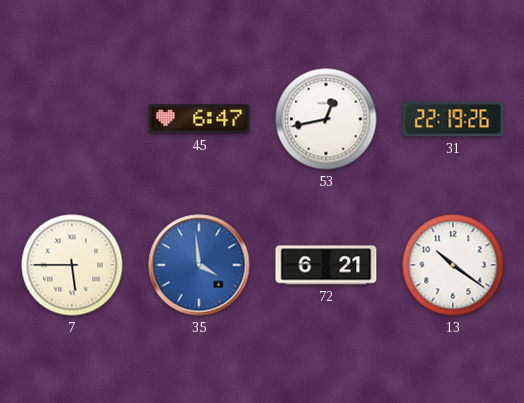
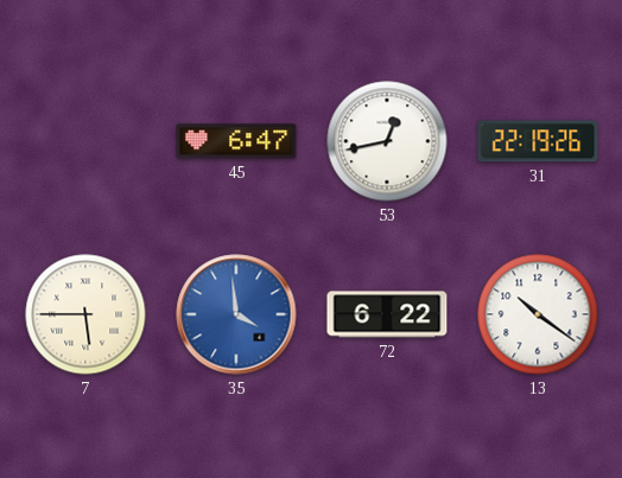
72: 6:21 -> 6:22 (387, 314)
